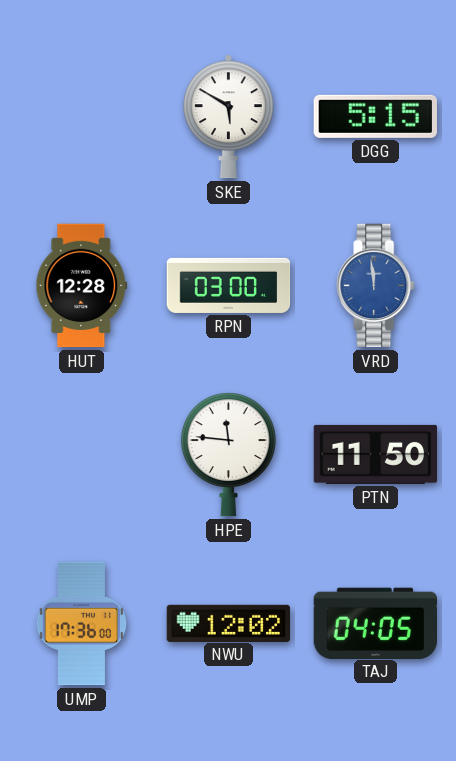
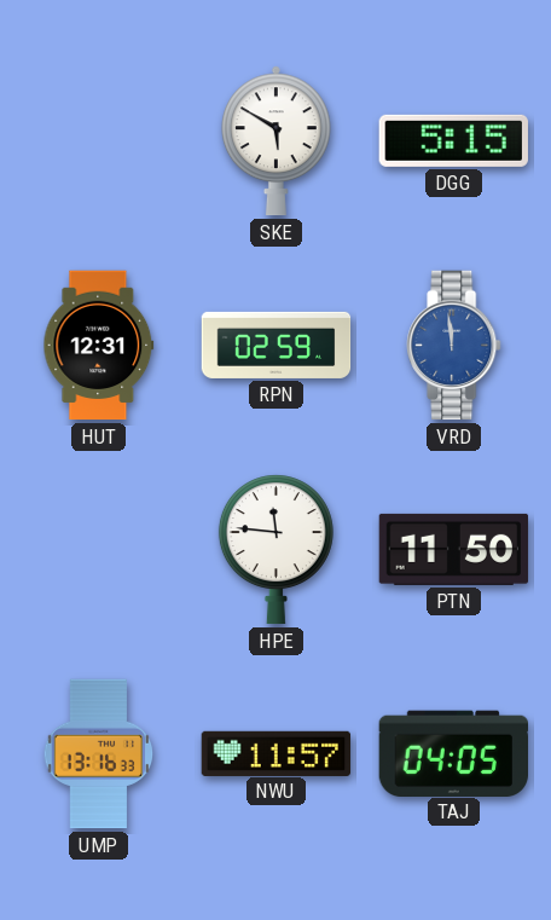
HUT: 12:28 -> 12:31 (99, 346)
RPN: 03:00 -> 02:59 (277, 345)
UMP: 17:36 -> 13:16 (99, 754)
NWU: 12:02 -> 11:57 (277, 753)
